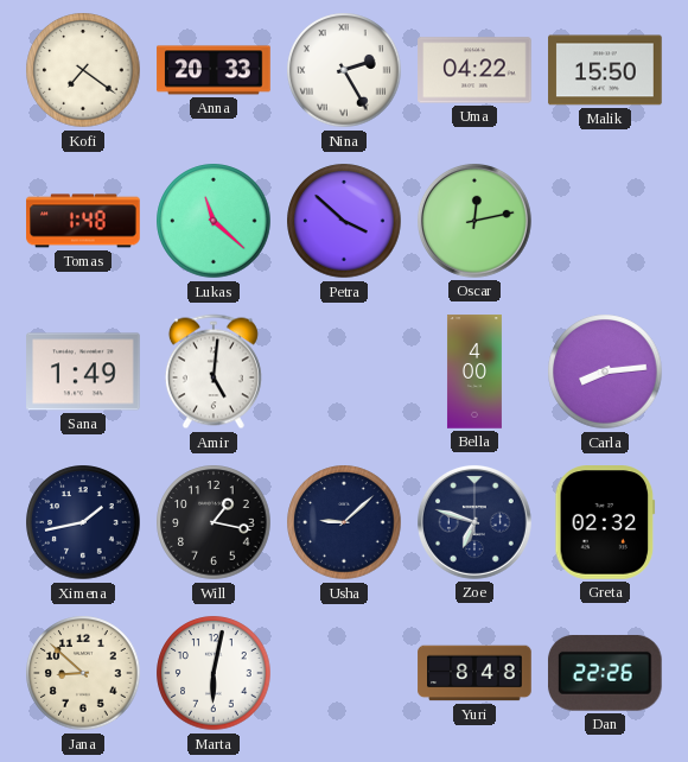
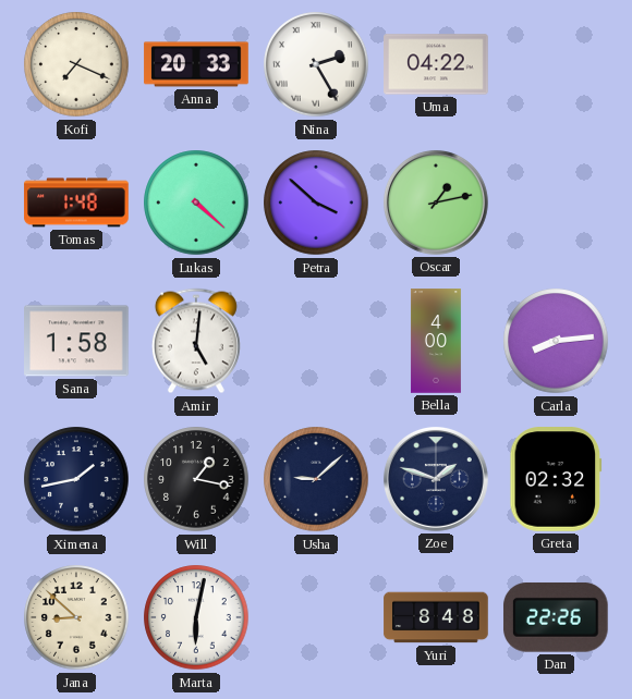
Kofi: 7:21 -> 7:19 (76, 64)
Malik: 15:50 -> none (605, 70)
Lukas: 11:22 -> 4:22 (196, 203)
Oscar: 12:13 -> 1:13 (436, 203)
Sana: 1:49 -> 1:58 (76, 341)
Zoe: 6:48 -> 1:48 (436, 479)
